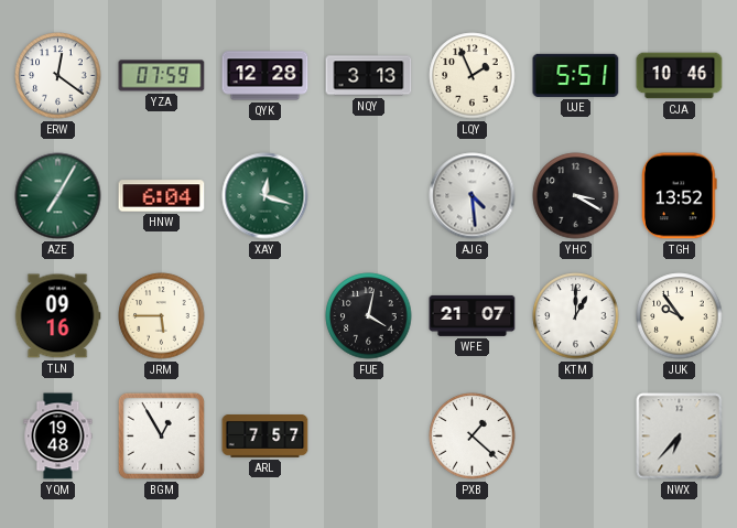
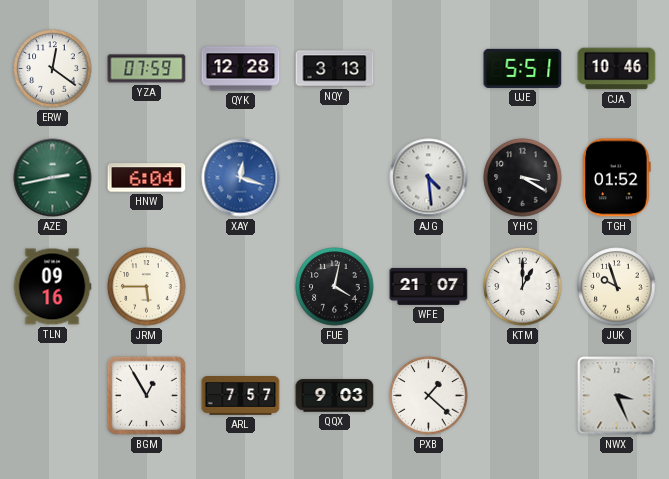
LQY: 1:56 -> none (473, 76)
AZE: 7:05 -> 2:43 (53, 178)
XAY dial: green -> blue (241, 178)
TGH: 13:52 -> 01:52 (617, 178)
JUK: 9:54 -> 9:57 (617, 287)
YQM: 19:48 -> none (58, 437)
QQX: none -> 9:03 (335, 396)
NWX: 6:37 -> 3:26 (617, 396)
